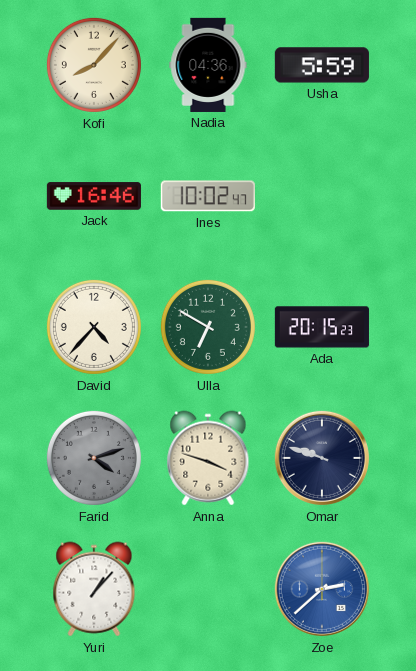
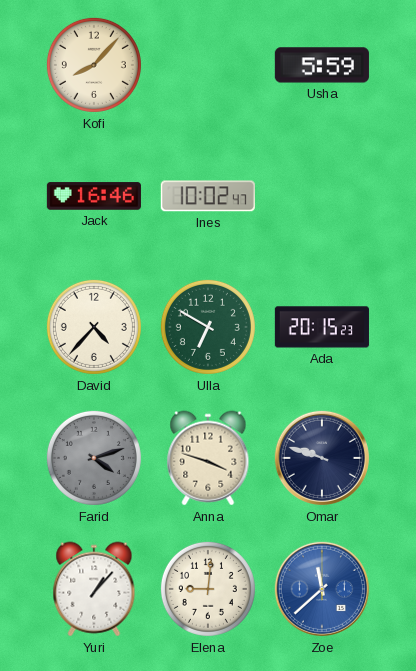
Nadia: 04:36 -> none (208, 65)
Elena: none -> 9:01 (208, 589)
Zoe: 2:38 -> 11:38 (322, 589)
